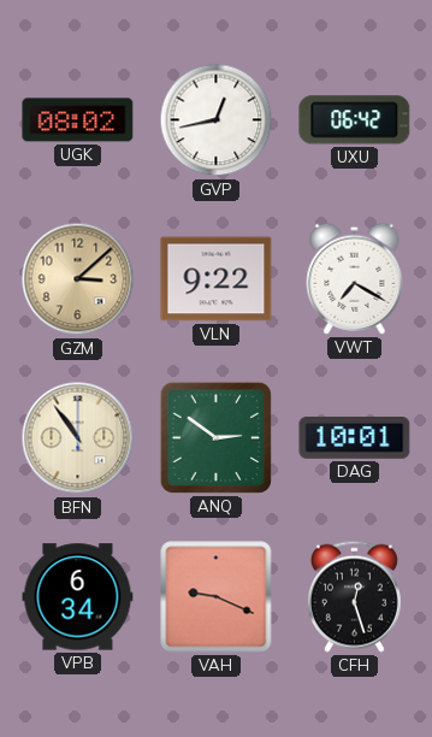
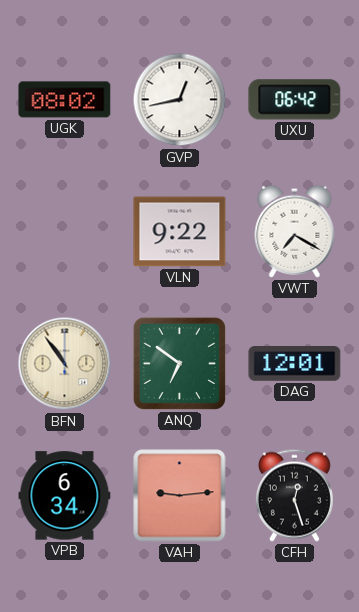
GZM: 3:08 -> none (78, 279)
ANQ: 2:51 -> 6:51 (179, 363)
DAG: 10:01 -> 12:01 (295, 364)
VAH: 9:19 -> 9:14 (180, 496)
